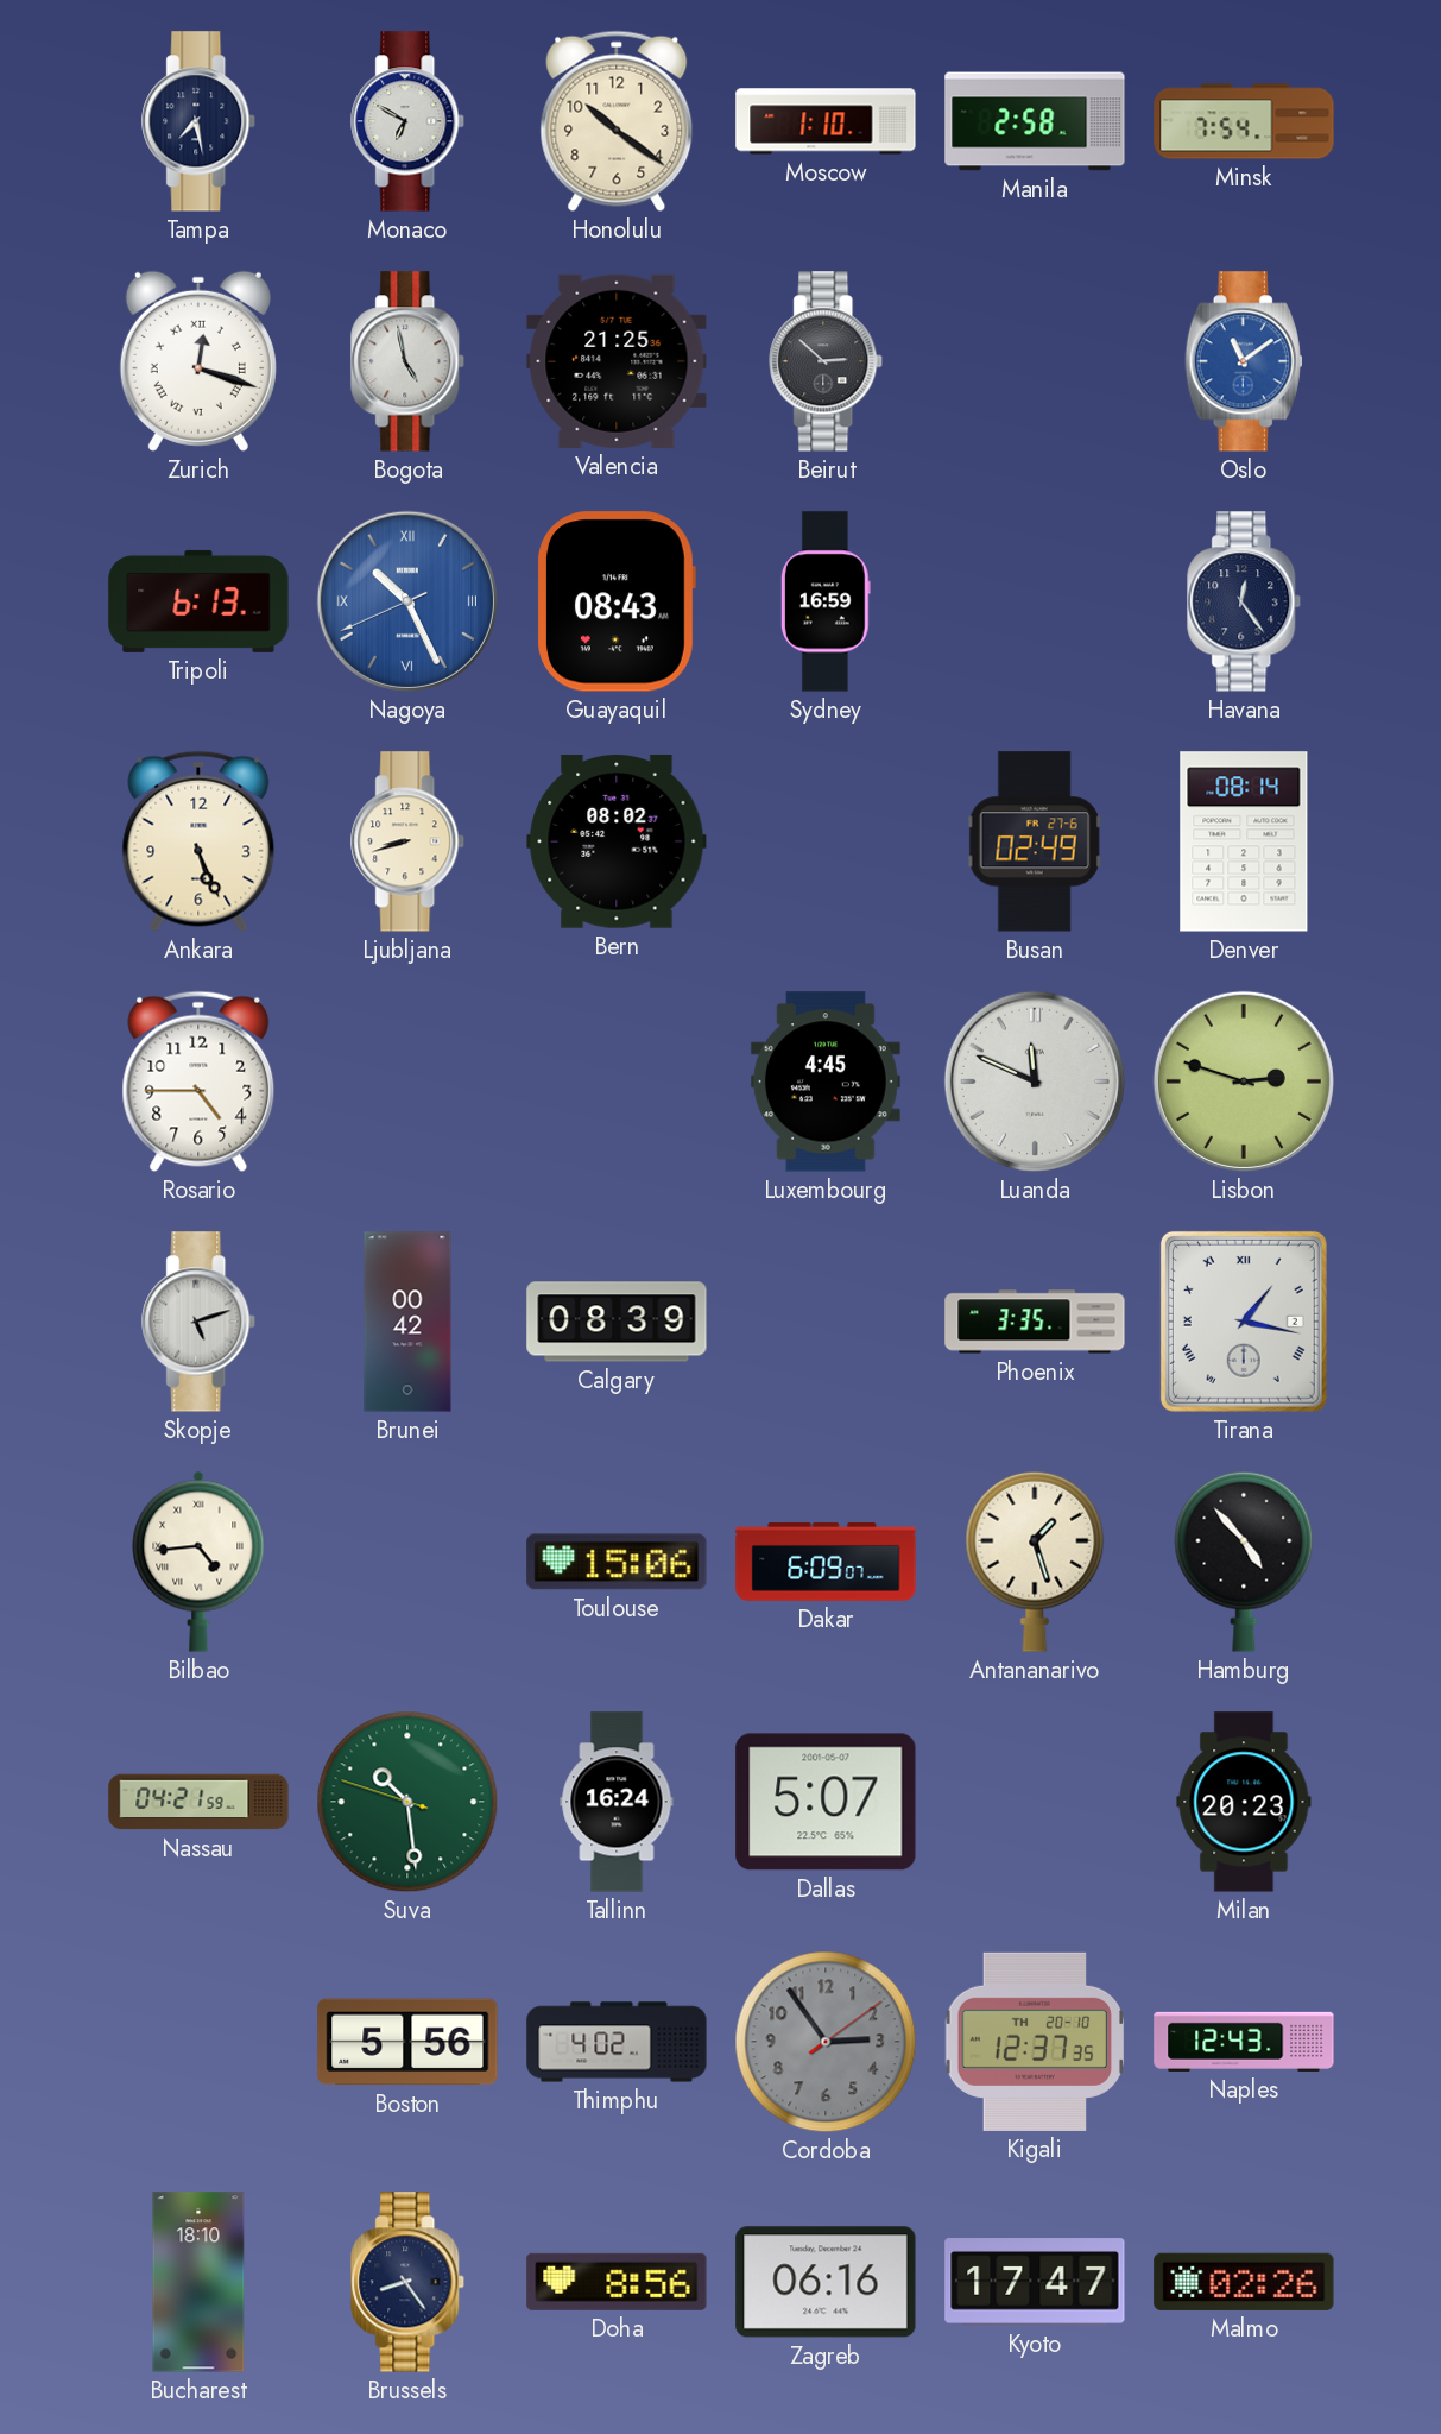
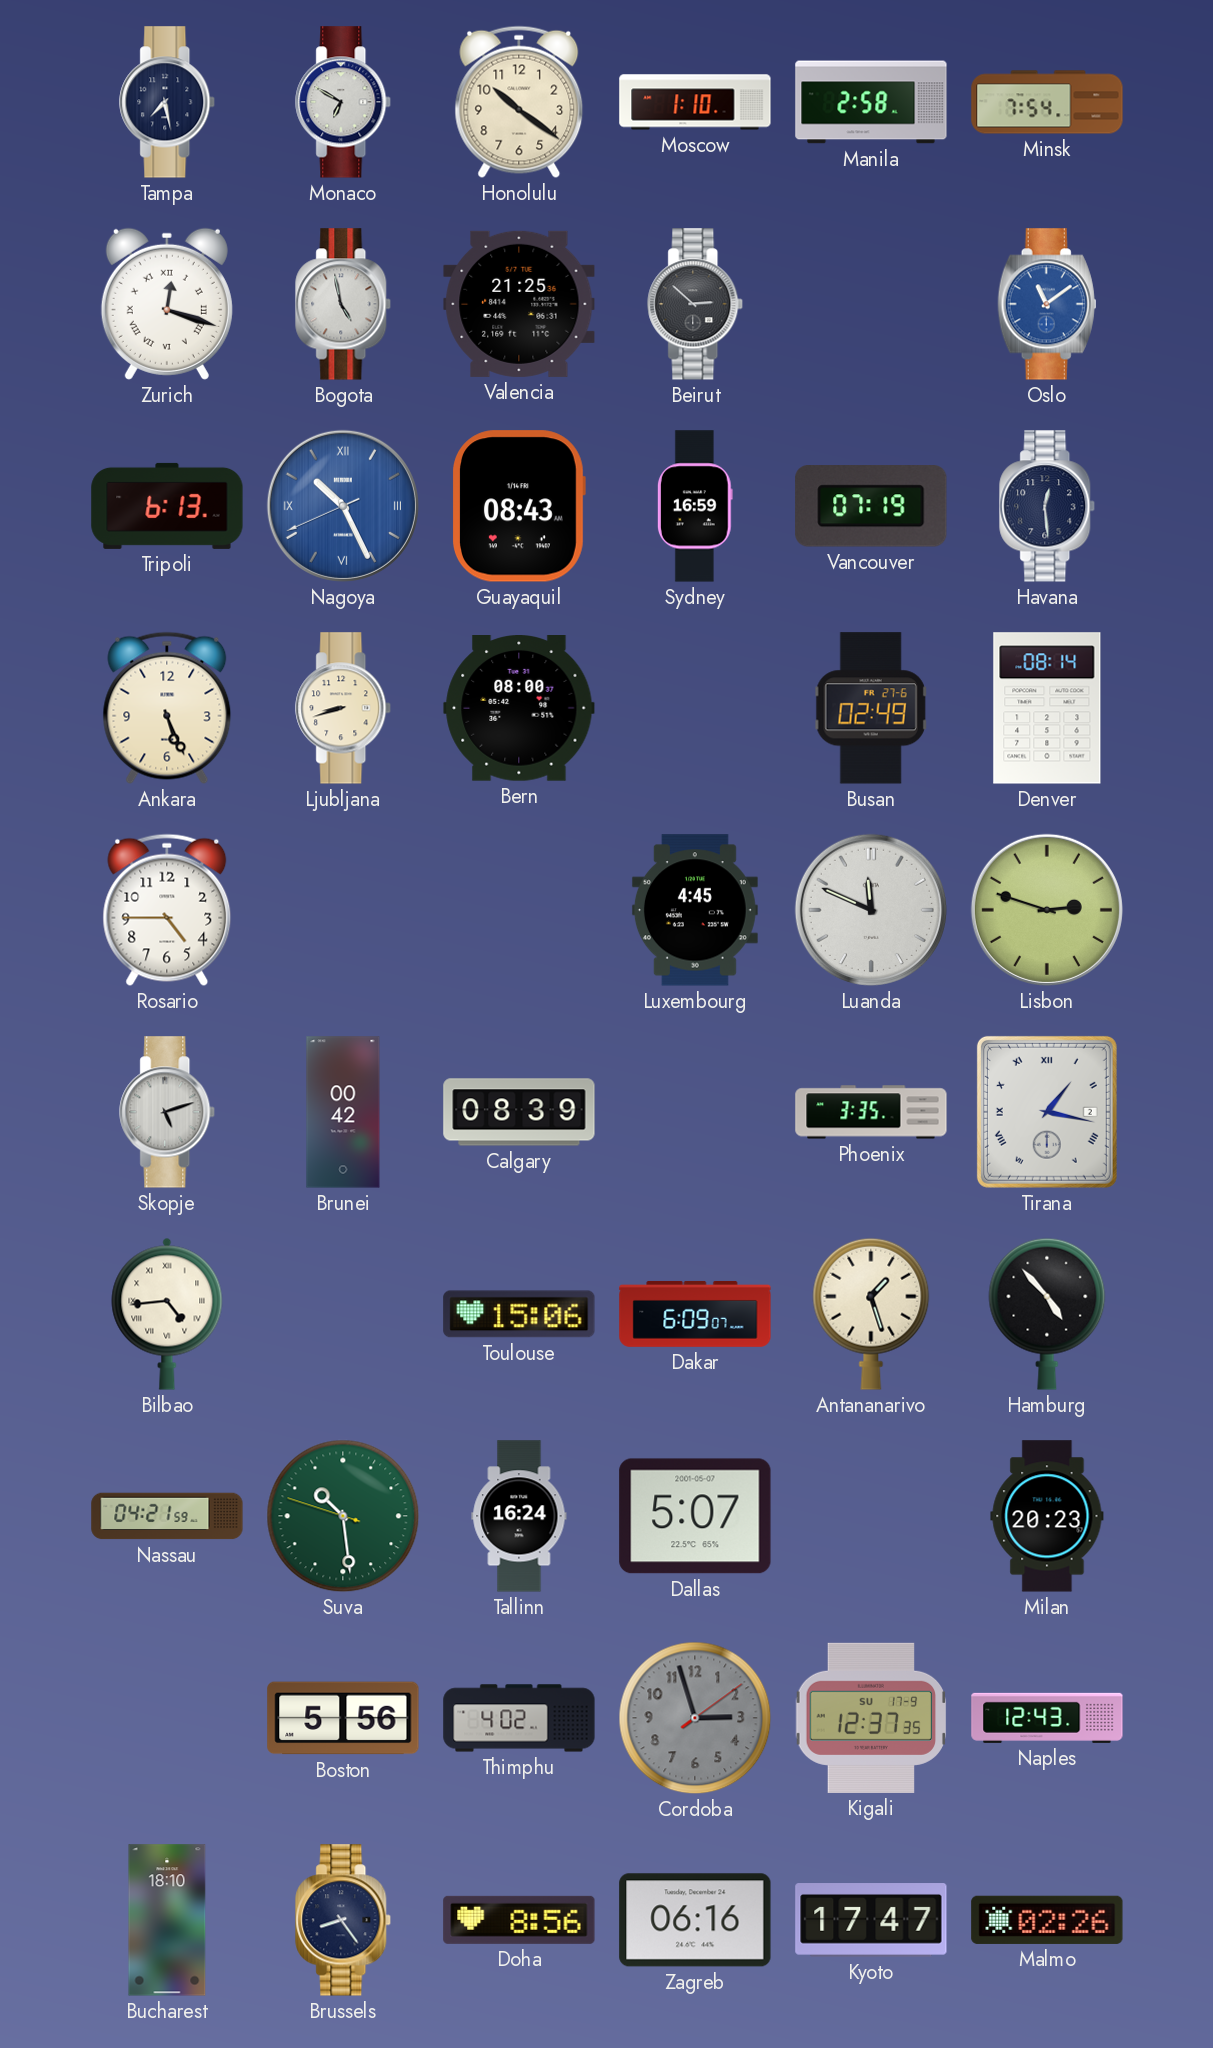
Vancouver: none -> 07:19 (871, 506)
Havana: 12:24 -> 12:29 (1048, 506)
Bern: 08:02 -> 08:00 (519, 709)
Cordoba: 2:54 -> 2:57 (695, 1718)
Kigali date: TH 20-10 -> SU 17-9 (871, 1718)
